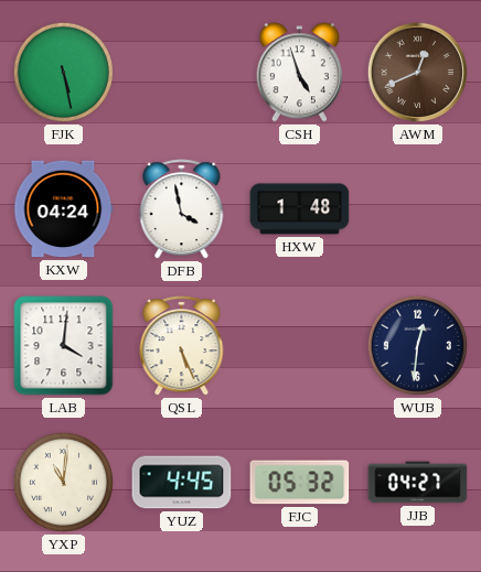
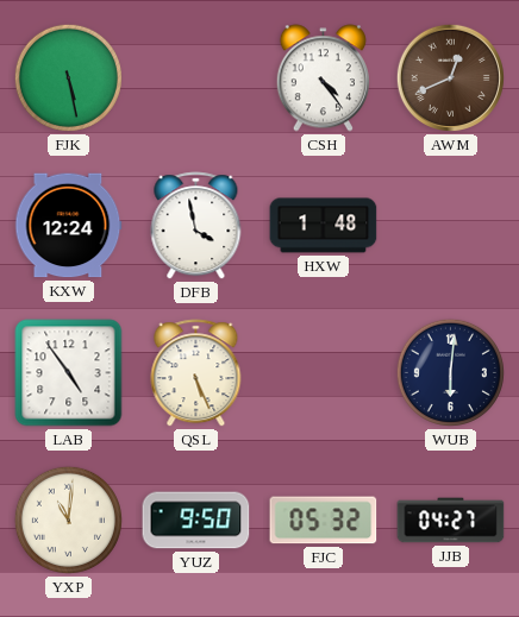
CSH: 4:57 -> 4:24 (323, 78)
KXW: 04:24 -> 12:24 (69, 226)
LAB: 4:01 -> 4:54 (69, 373)
WUB: 12:31 -> 6:01 (450, 372)
YUZ: 4:45 -> 9:50 (196, 521)
